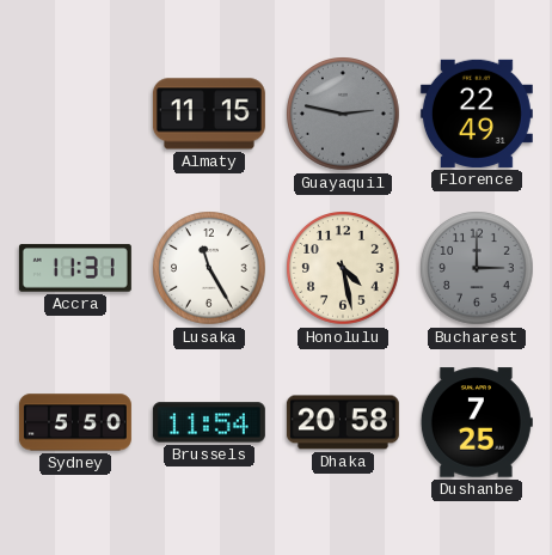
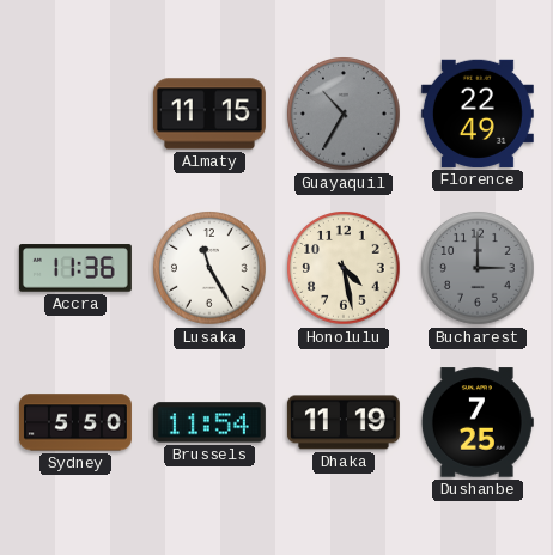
Guayaquil: 2:47 -> 10:35 (344, 114)
Accra: 11:31 -> 11:36 (75, 268)
Dhaka: 20:58 -> 11:19 (344, 422)
